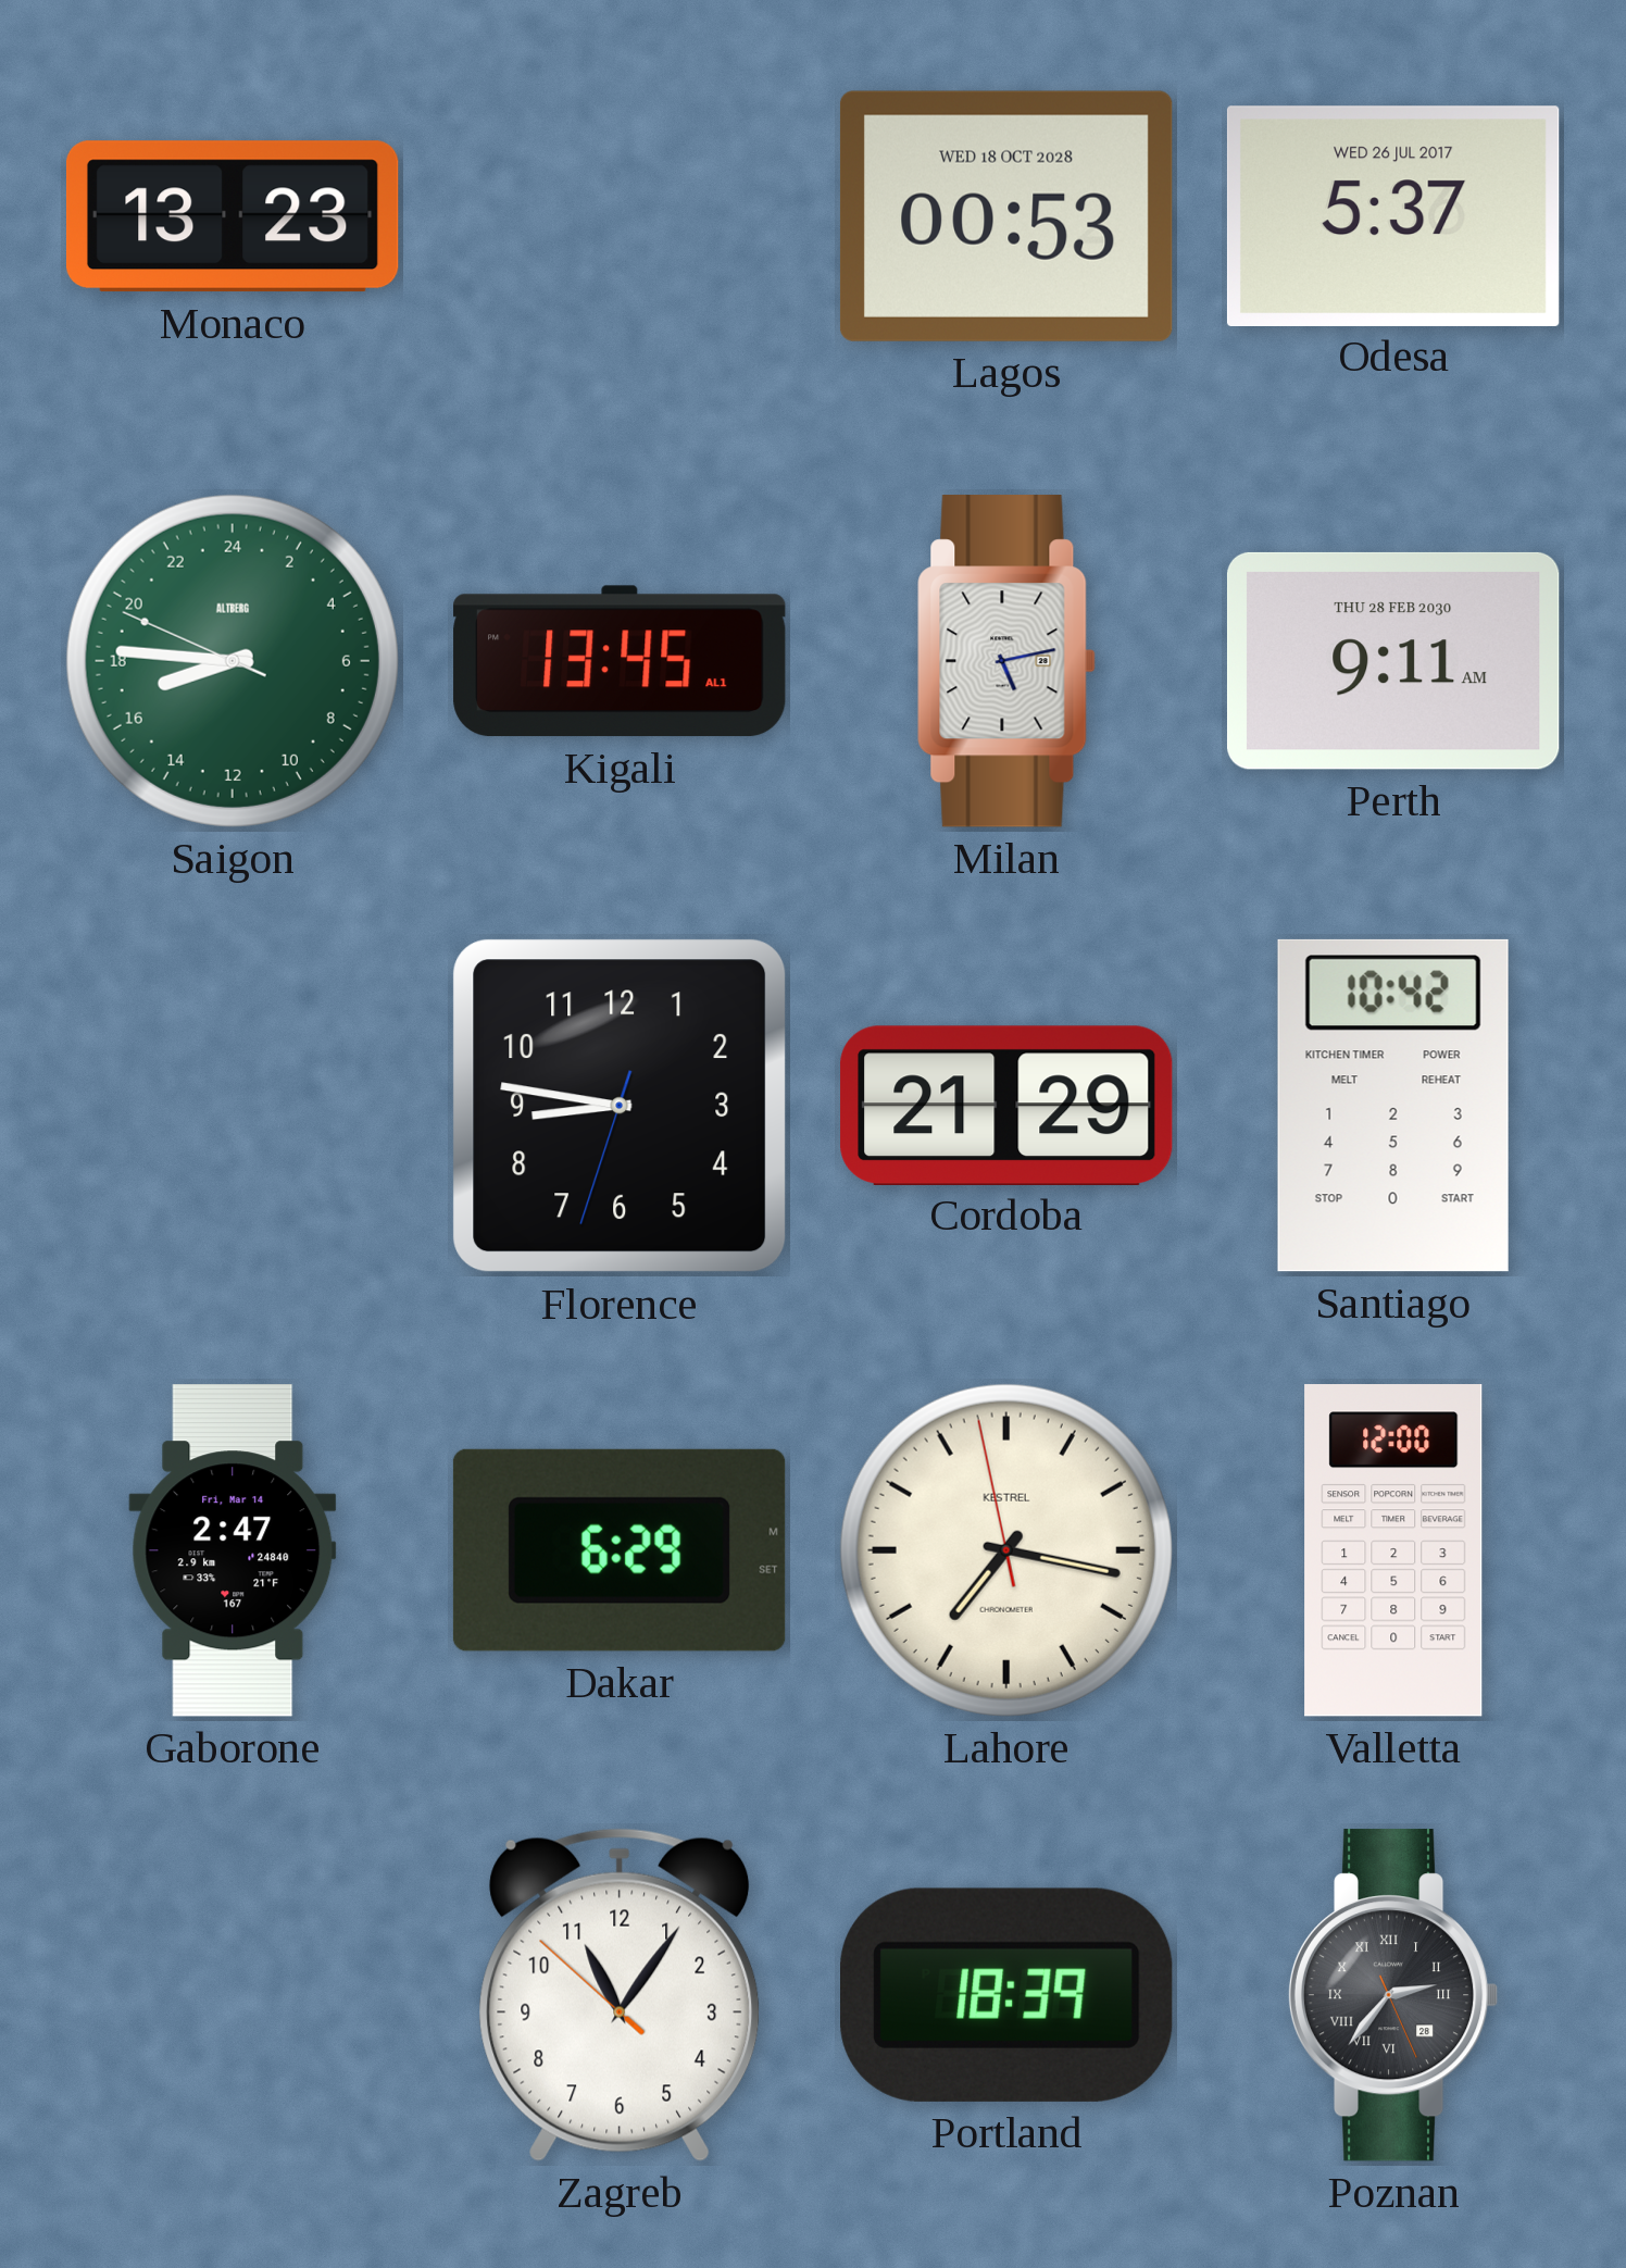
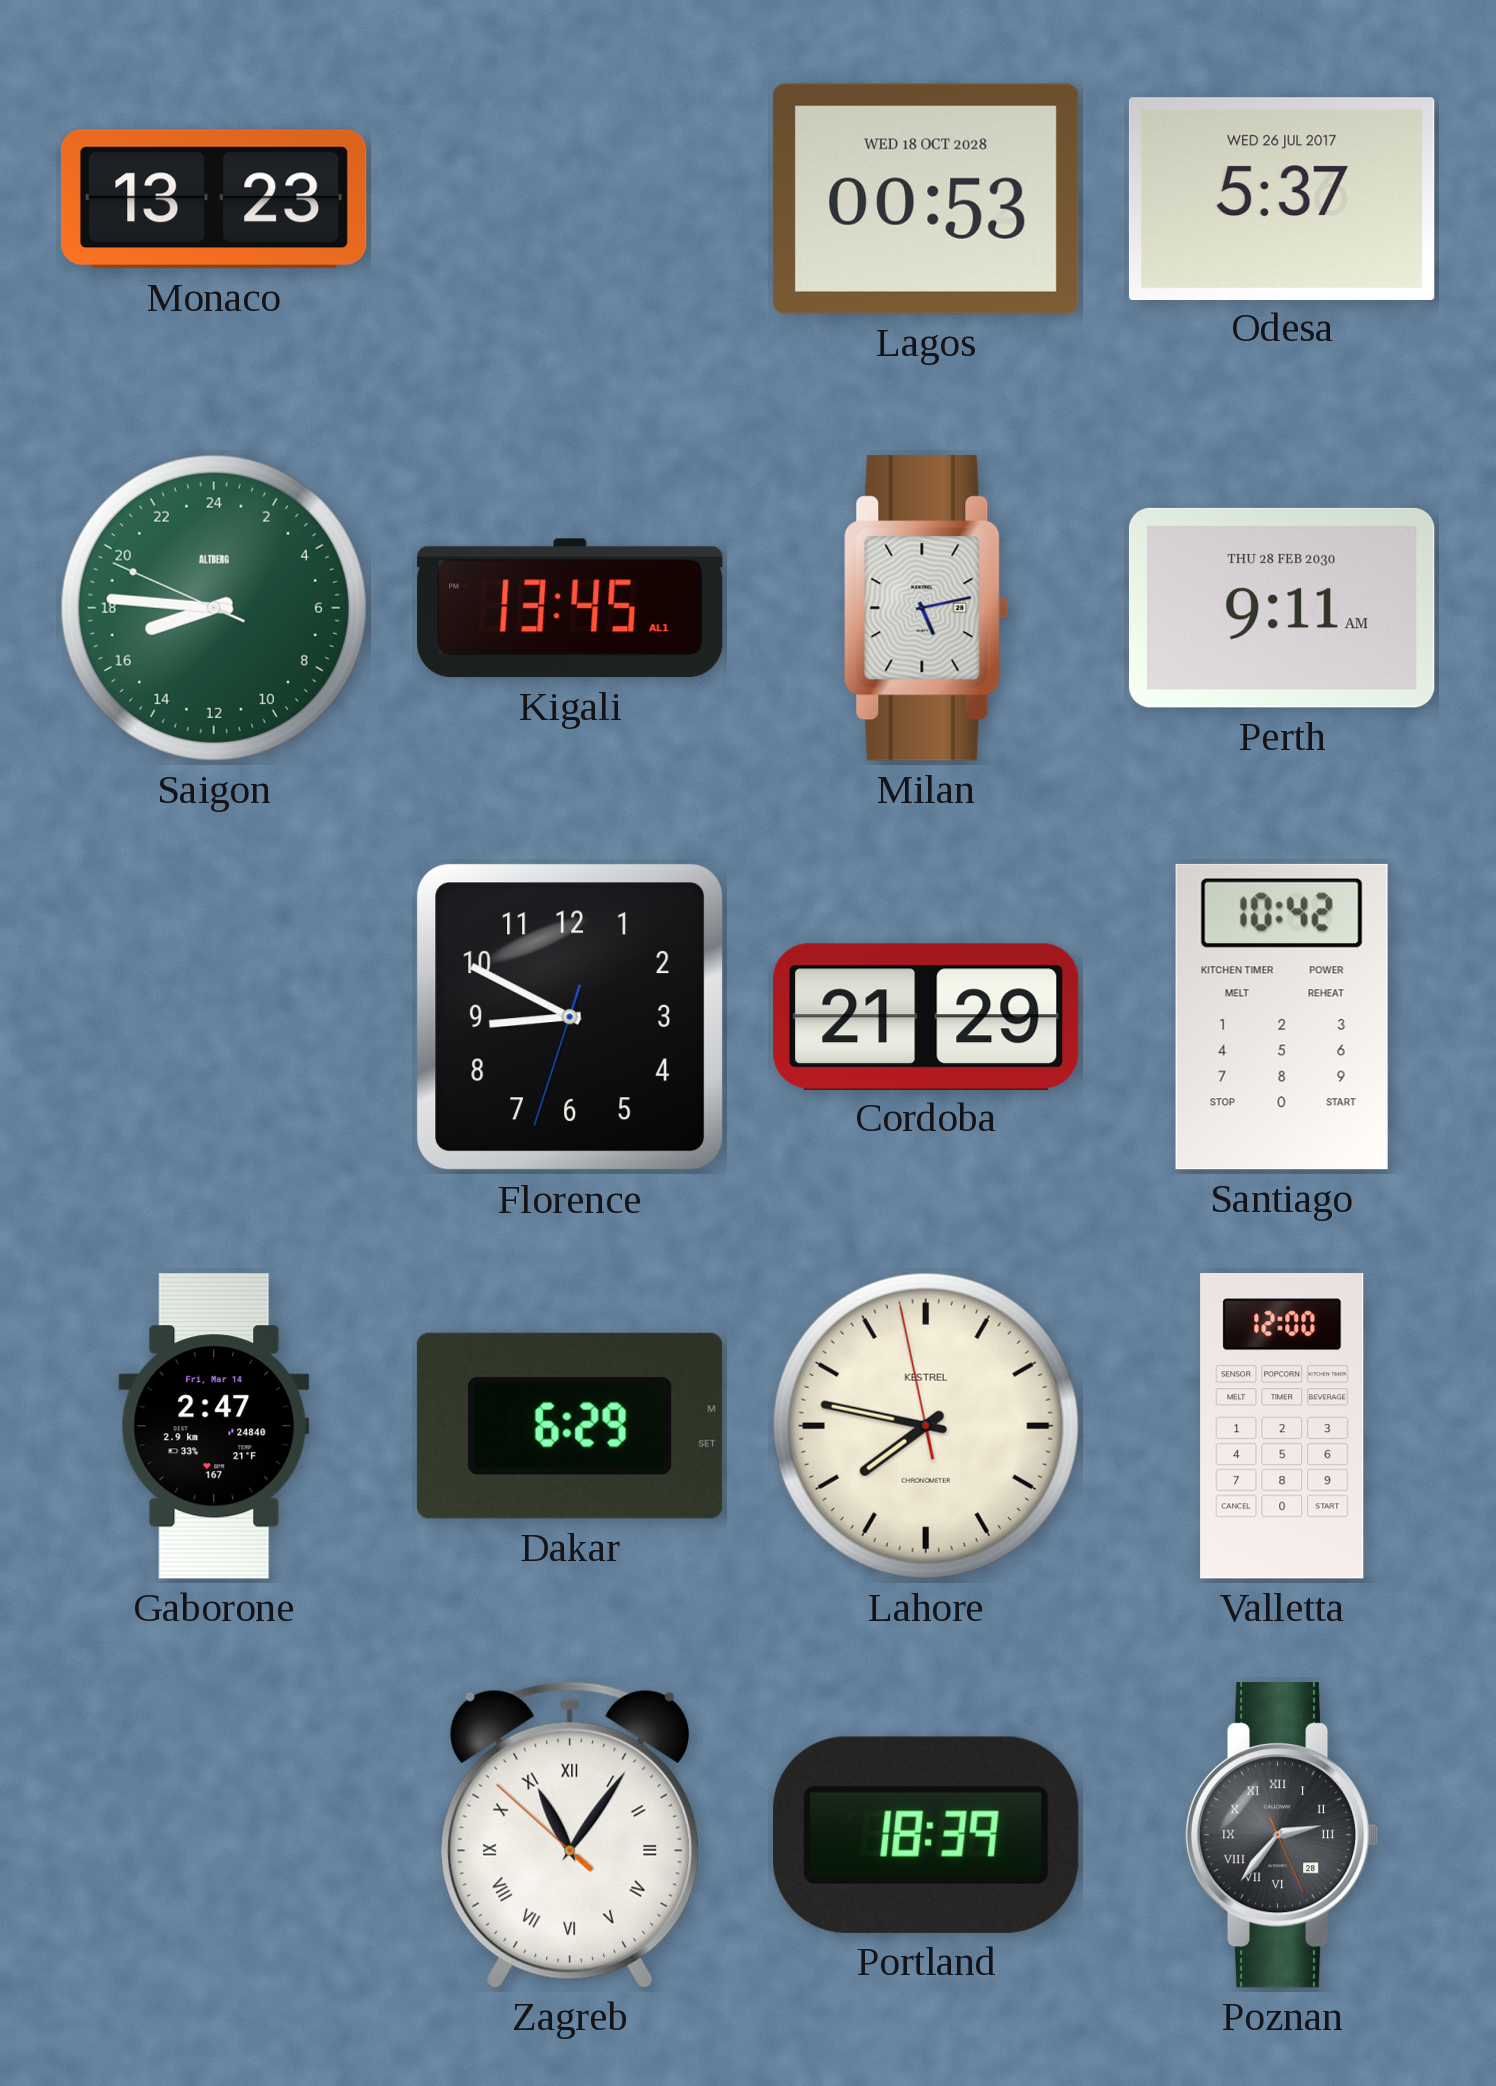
Florence: 8:46 -> 8:49 (570, 1017)
Lahore: 7:16 -> 7:46 (926, 1426)
Zagreb numerals: Arabic -> Roman (570, 1835)
